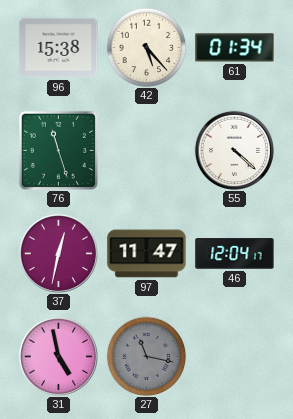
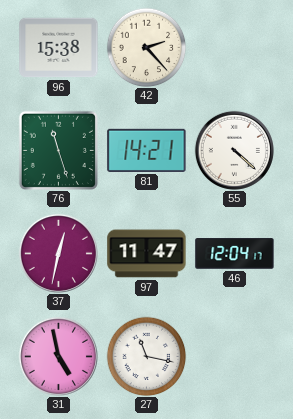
42: 5:23 -> 2:23 (146, 47)
61: 01:34 -> none (235, 48)
81: none -> 14:21 (147, 150)
27 dial: grey -> white (146, 356)
